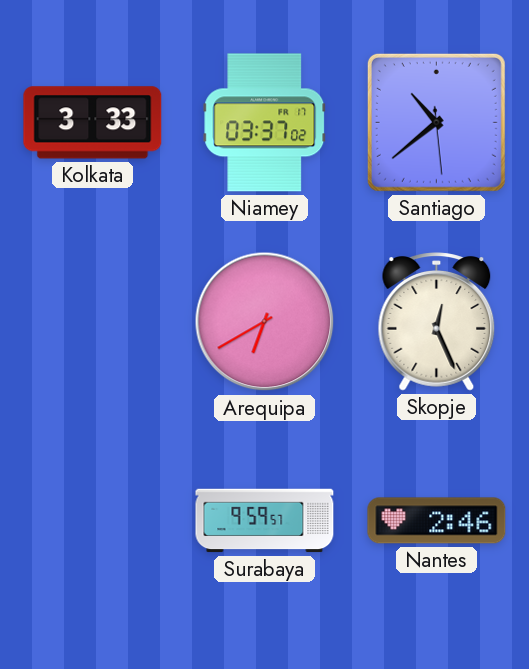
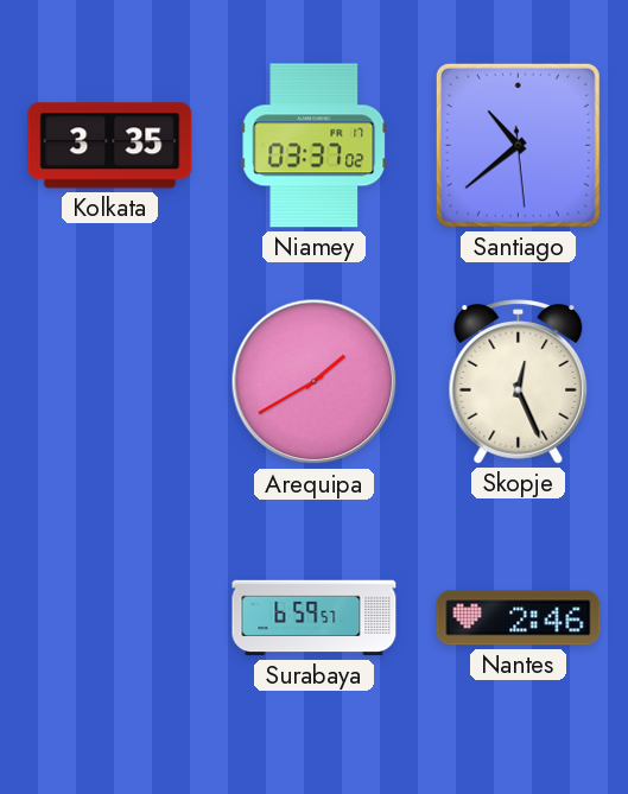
Kolkata: 3:33 -> 3:35 (110, 146)
Arequipa: 6:40 -> 1:40 (315, 382)
Surabaya: 9:59 -> 6:59 (315, 618)
